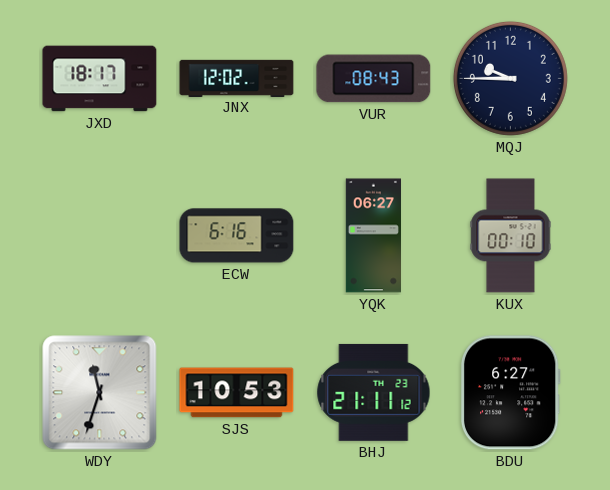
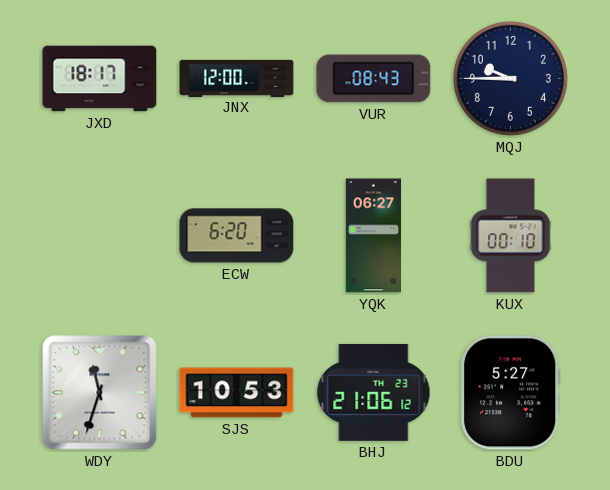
JNX: 12:02 -> 12:00 (237, 78)
ECW: 6:16 -> 6:20 (237, 236)
BHJ: 21:11 -> 21:06 (374, 392)
BDU: 6:27 -> 5:27 (510, 393)
